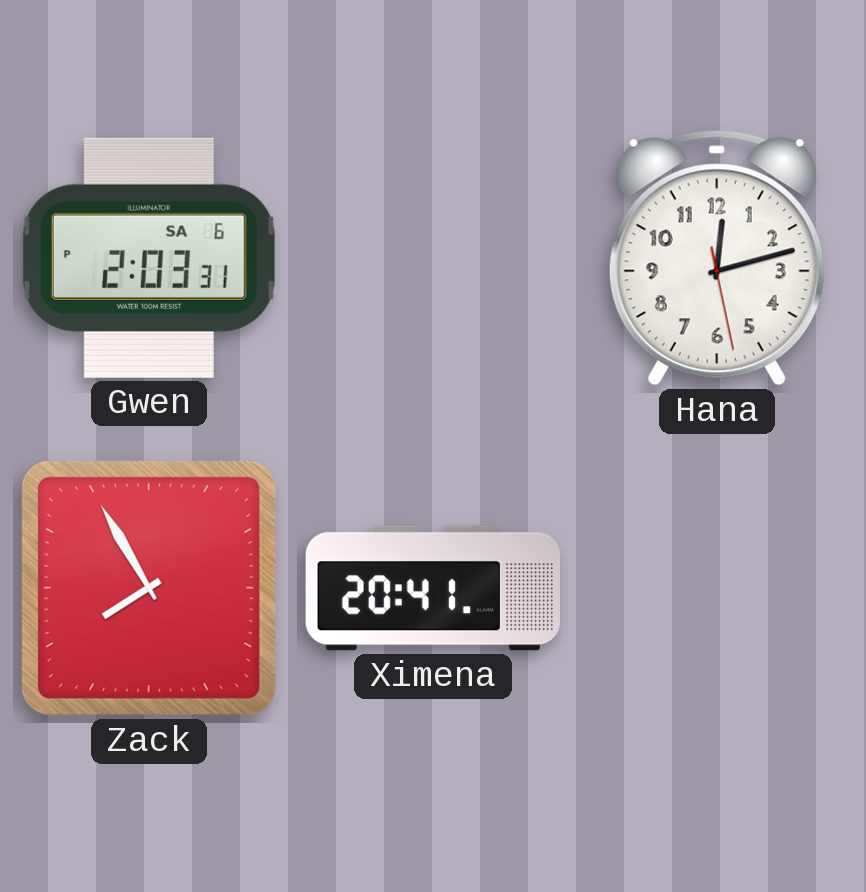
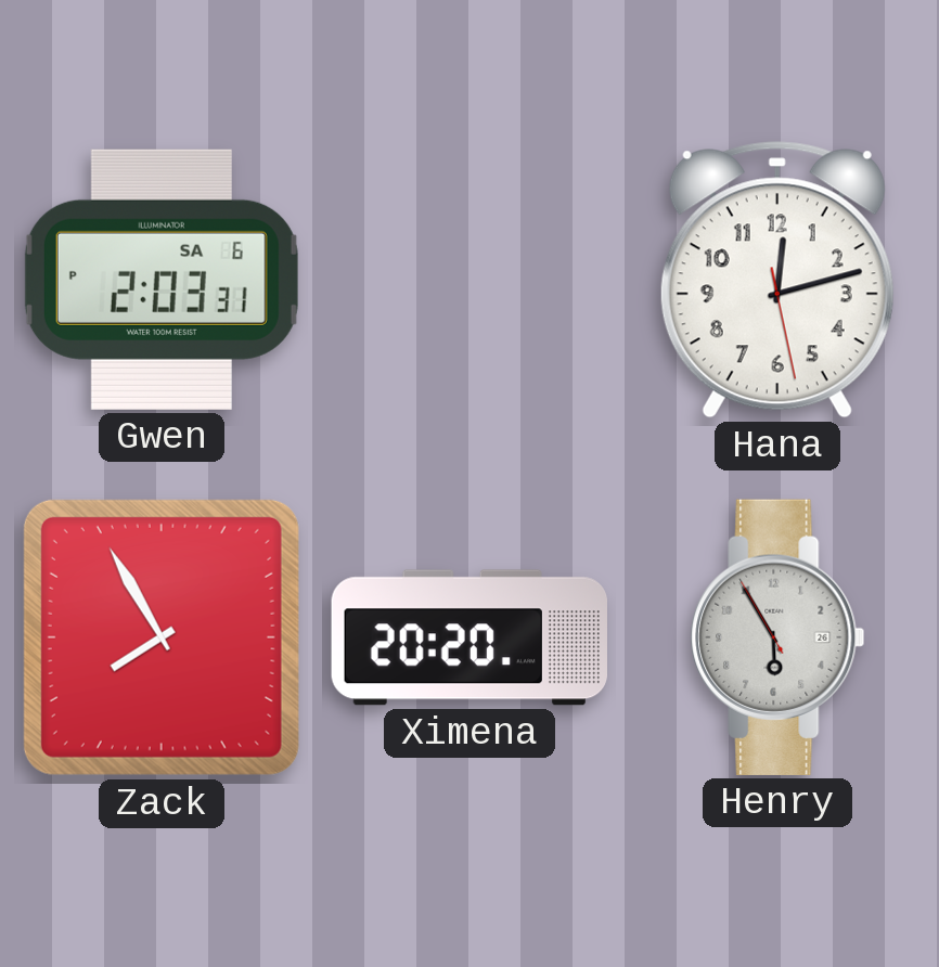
Ximena: 20:41 -> 20:20 (468, 637)
Henry: none -> 5:54 (777, 637)
